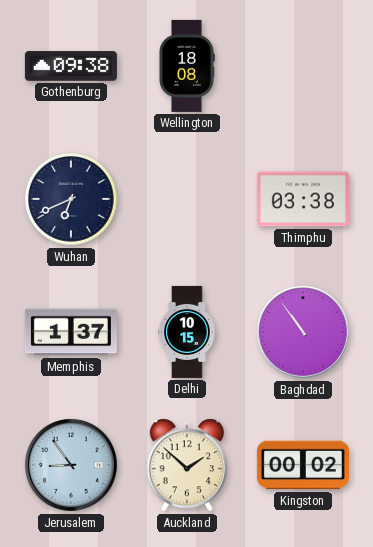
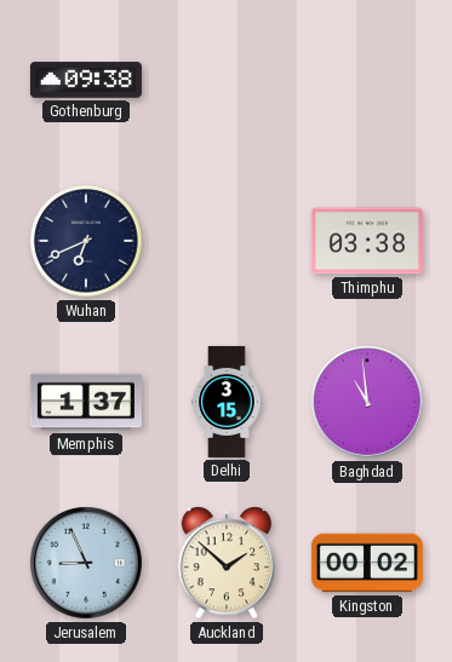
Wellington: 18:08 -> none (187, 66)
Delhi: 10:15 -> 3:15 (227, 402)
Baghdad: 10:54 -> 10:59 (368, 403)
Jerusalem: 8:54 -> 8:56 (87, 564)
